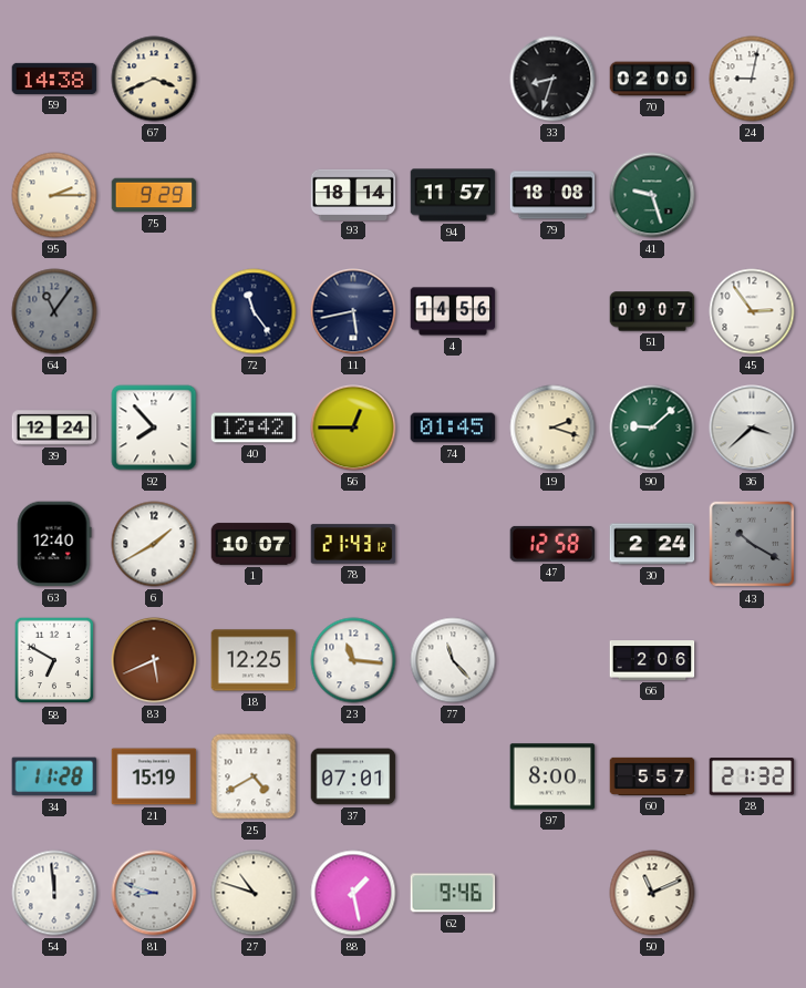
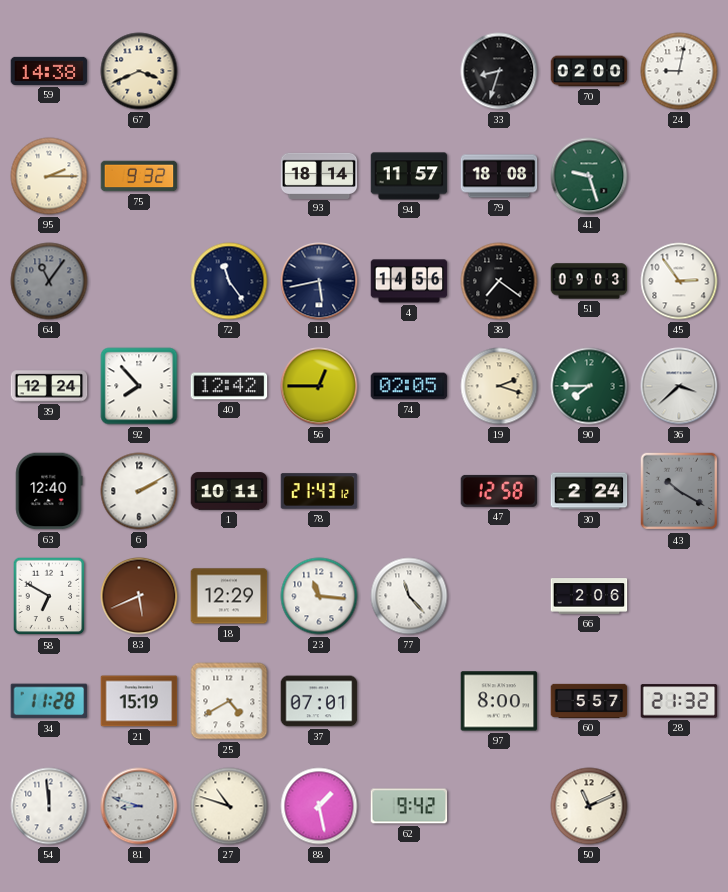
75: 9:29 -> 9:32 (139, 176)
38: none -> 7:21 (499, 281)
51: 09:07 -> 09:03 (589, 281)
74: 01:45 -> 02:05 (409, 386)
90: 9:08 -> 7:45 (589, 386)
6: 1:40 -> 2:10 (139, 491)
1: 10:07 -> 10:11 (229, 491)
18: 12:25 -> 12:29 (229, 596)
62: 9:46 -> 9:42 (409, 806)
